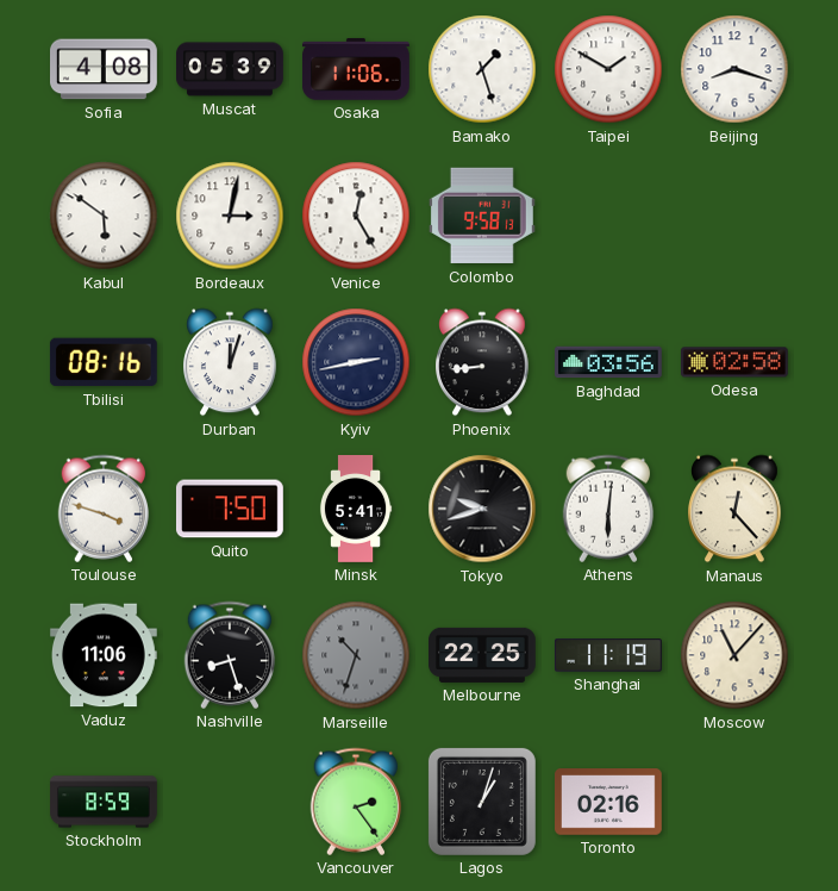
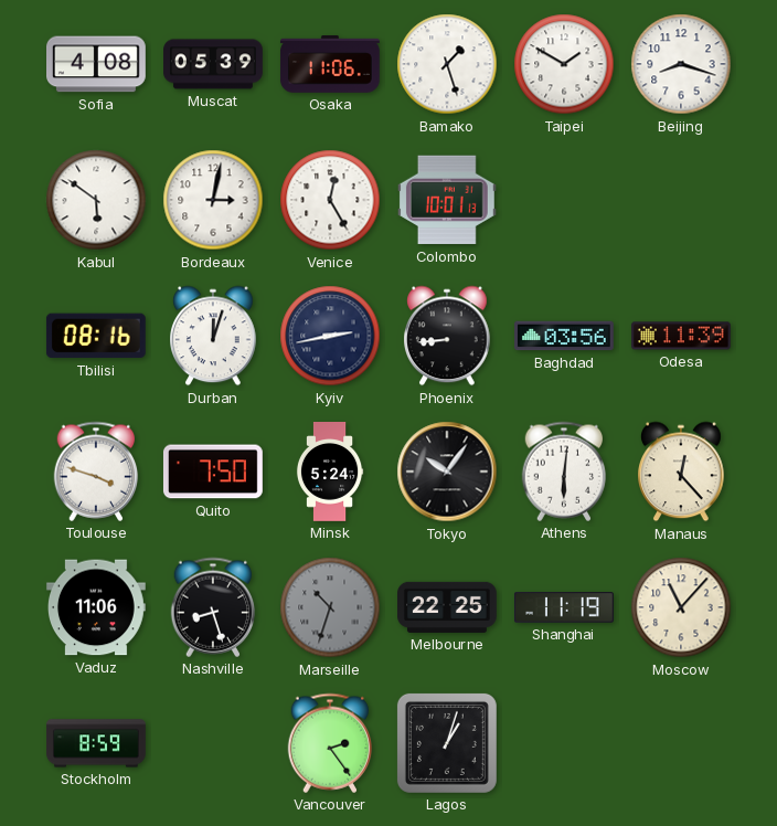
Colombo: 9:58 -> 10:01 (447, 200)
Odesa: 02:58 -> 11:39 (681, 336)
Minsk: 5:41 -> 5:24 (330, 473)
Tokyo: 9:42 -> 10:06 (447, 472)
Toronto: 02:16 -> none (609, 802)
